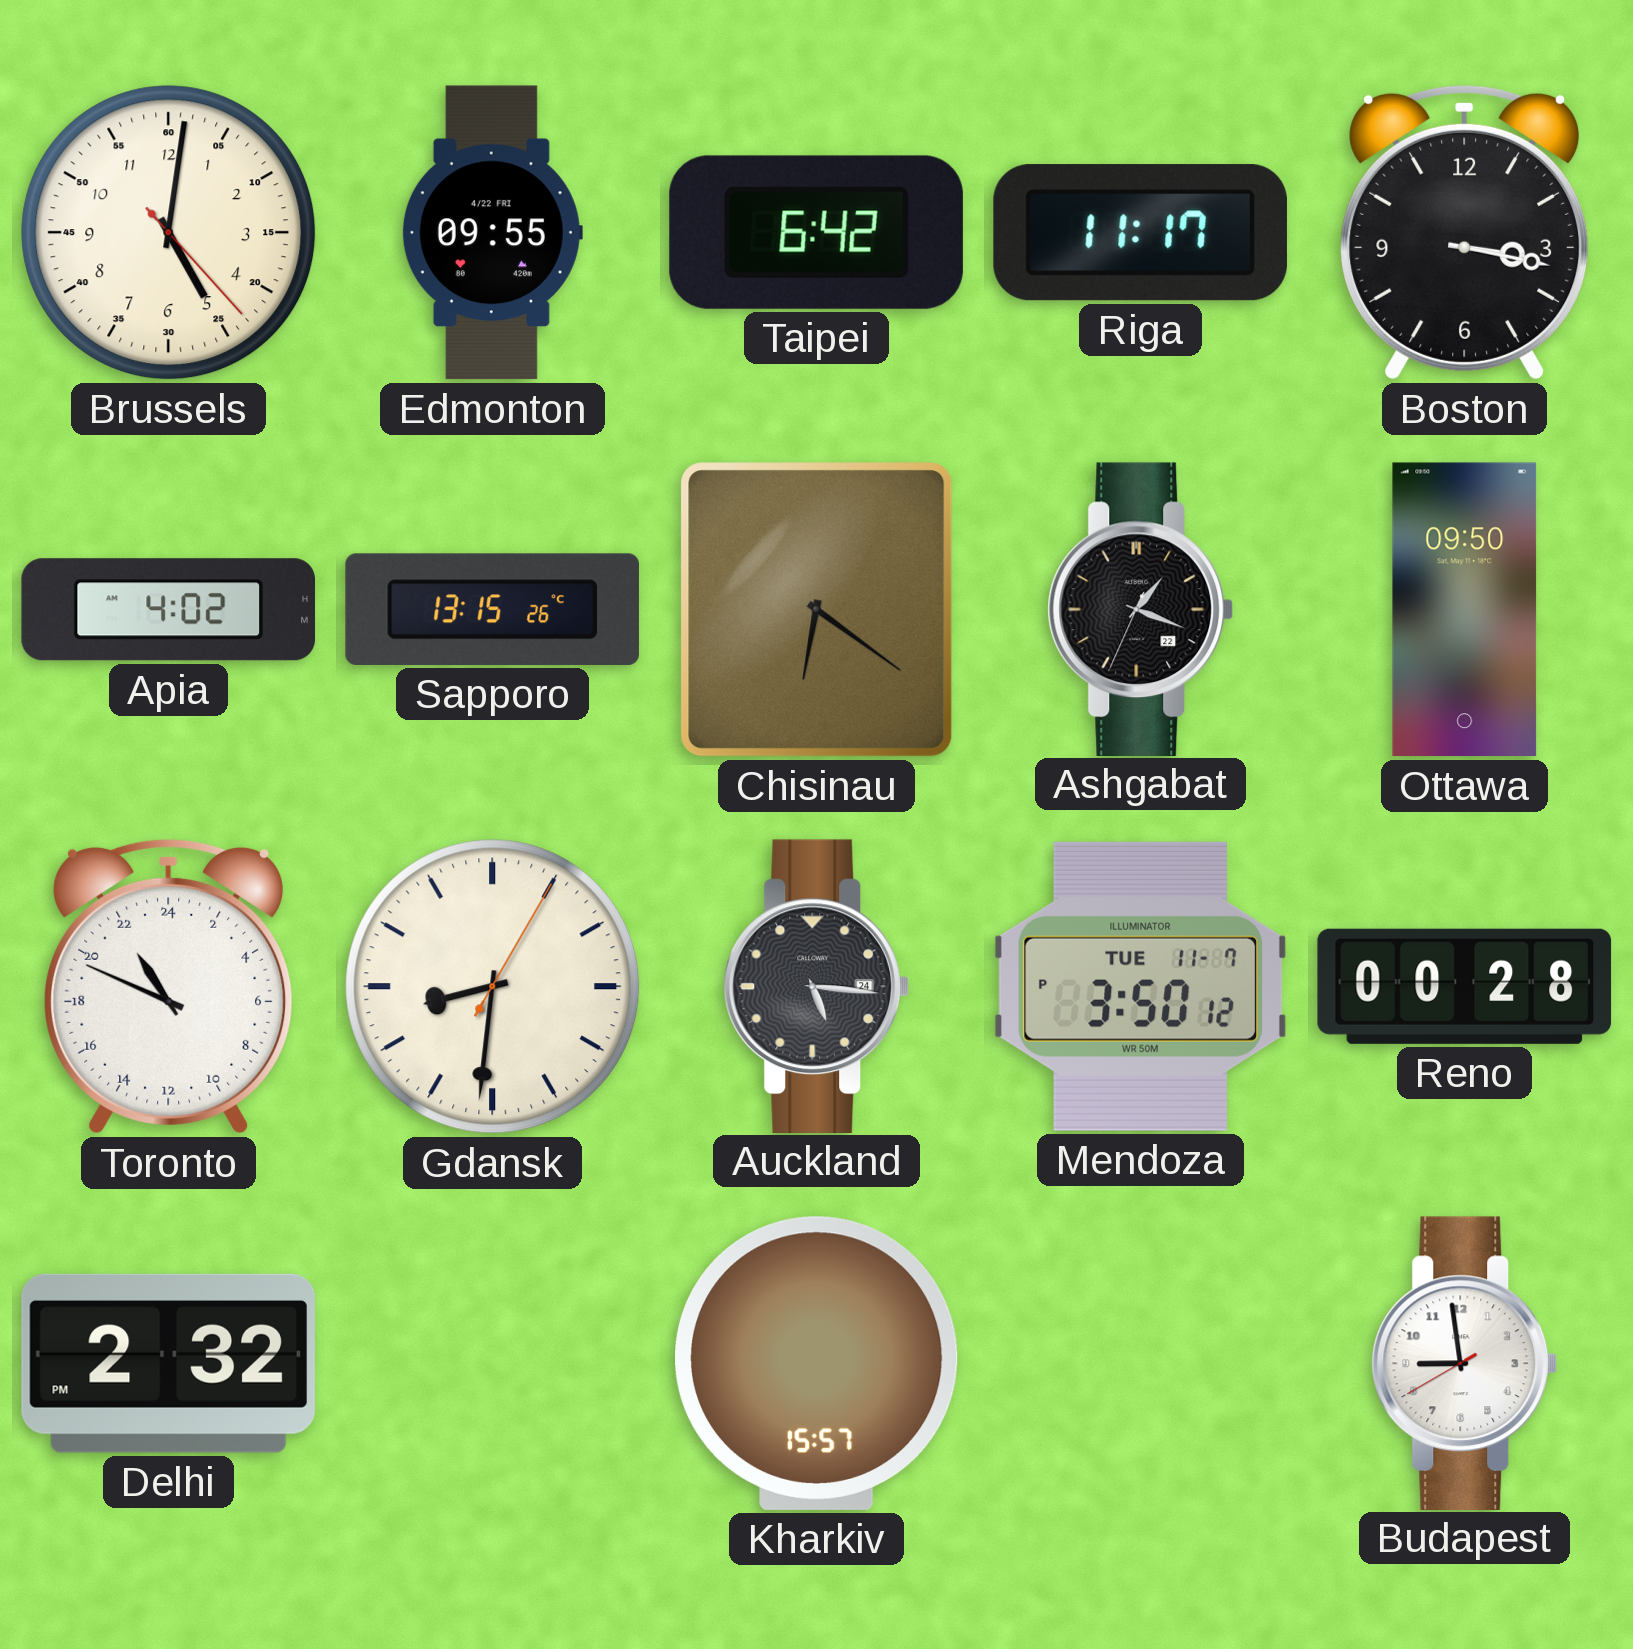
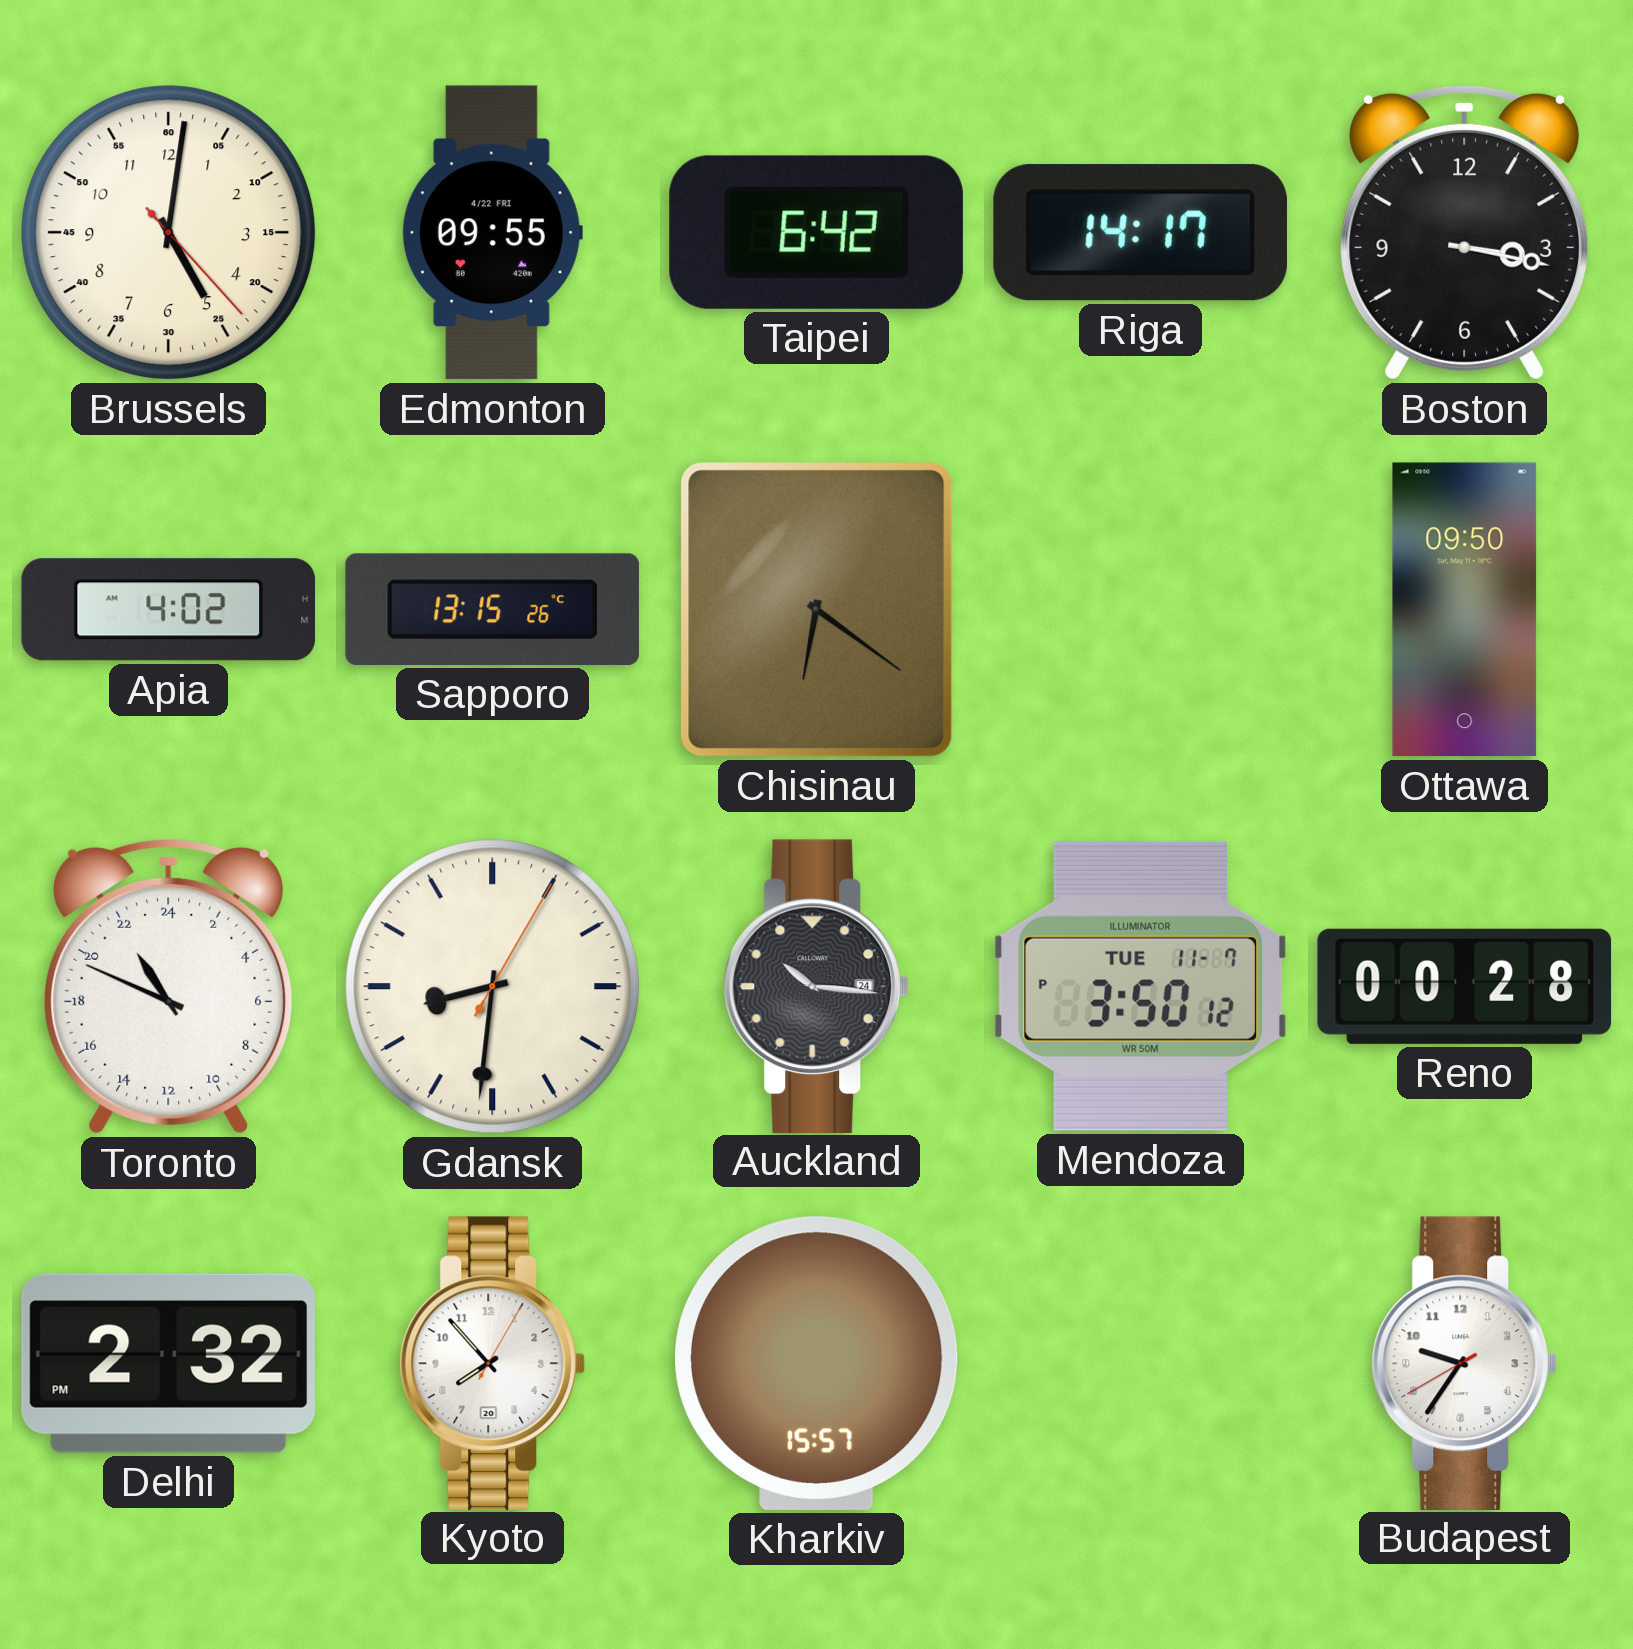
Riga: 11:17 -> 14:17 (1140, 233)
Ashgabat: 1:18 -> none (1141, 609)
Auckland: 5:16 -> 10:16 (817, 986)
Kyoto: none -> 7:53 (493, 1363)
Budapest: 8:58 -> 9:35 (1465, 1363)
